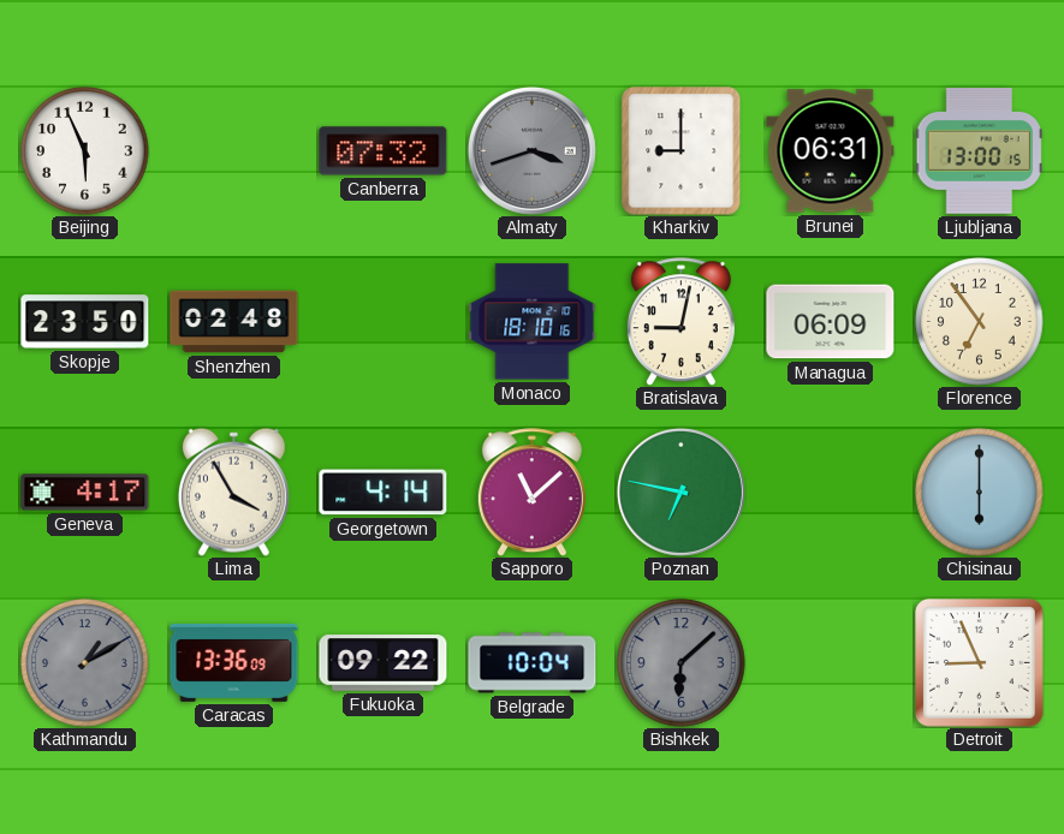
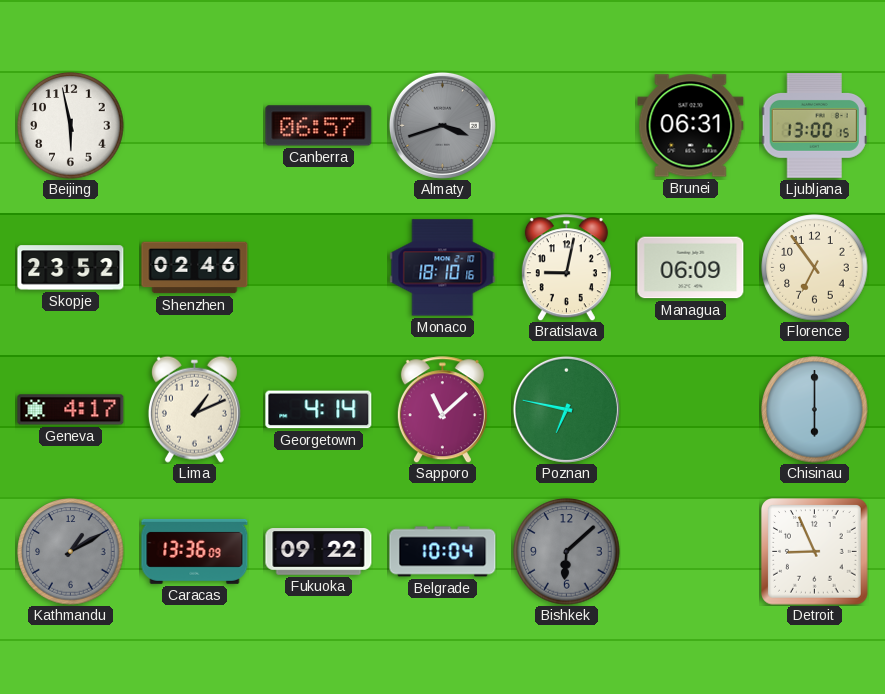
Beijing: 5:56 -> 5:58 (71, 126)
Canberra: 07:32 -> 06:57 (319, 126)
Kharkiv: 9:00 -> none (682, 151)
Skopje: 23:50 -> 23:52 (71, 268)
Shenzhen: 02:48 -> 02:46 (195, 268)
Lima: 3:55 -> 1:11 (194, 409)
